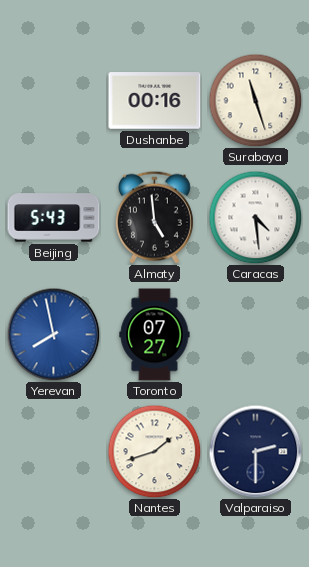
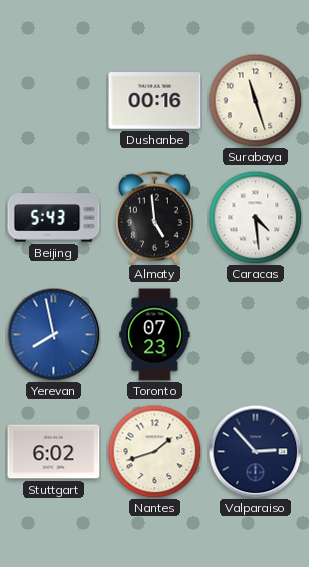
Toronto: 07:27 -> 07:23 (155, 335)
Stuttgart: none -> 6:02 (54, 452)
Valparaiso: 2:30 -> 2:53 (255, 451)
